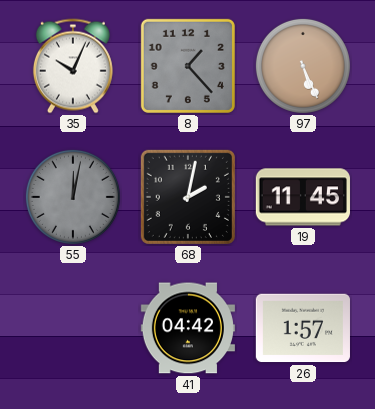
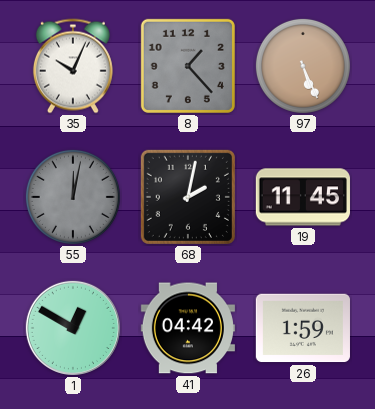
1: none -> 12:50 (73, 328)
26: 1:57 -> 1:59 (303, 328)
